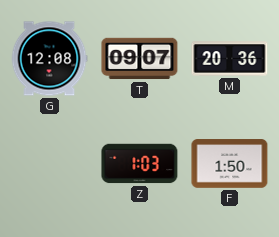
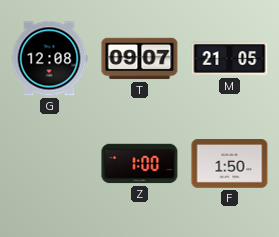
M: 20:36 -> 21:05 (230, 59)
Z: 1:03 -> 1:00 (140, 164)
